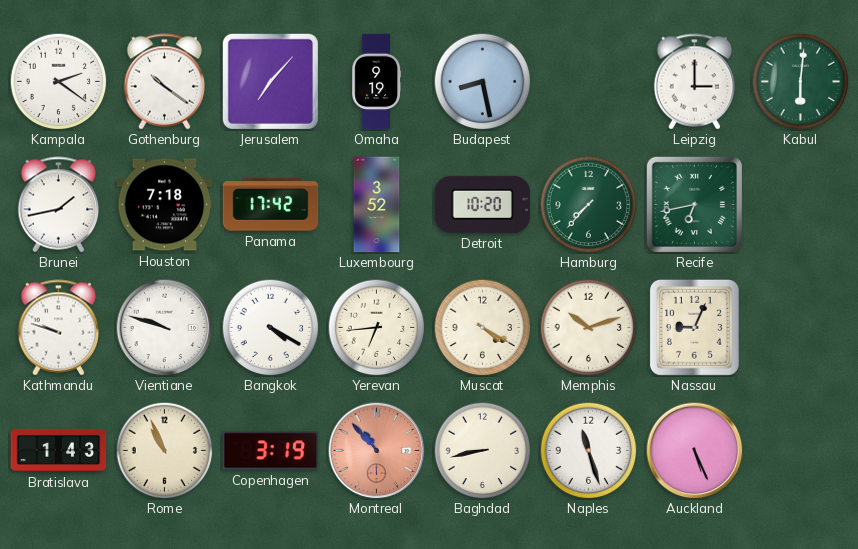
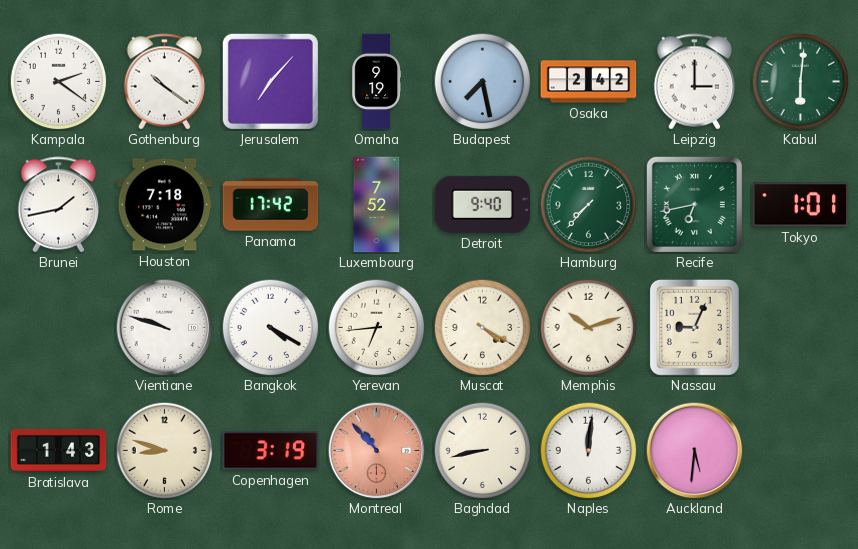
Budapest: 8:28 -> 7:28 (482, 81)
Osaka: none -> 2:42 (589, 82)
Luxembourg: 3:52 -> 7:52 (377, 205)
Detroit: 10:20 -> 9:40 (483, 204)
Tokyo: none -> 1:01 (801, 205)
Kathmandu: 9:48 -> none (59, 328)
Rome: 10:56 -> 8:48 (164, 450)
Naples: 11:27 -> 12:01 (588, 450)
Auckland: 5:26 -> 5:31 (695, 451)
